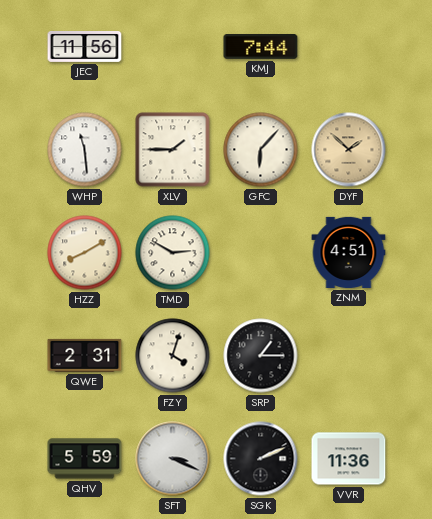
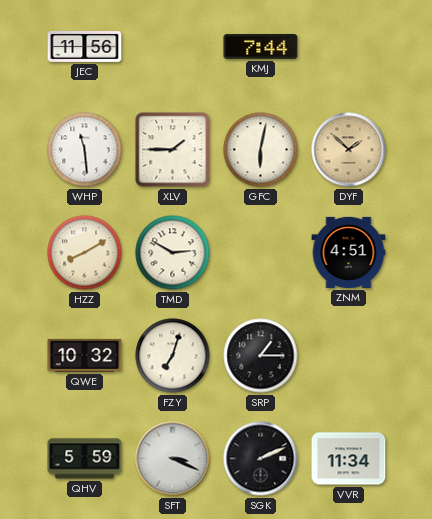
GFC: 6:07 -> 6:02 (261, 150)
QWE: 2:31 -> 10:32 (85, 355)
FZY: 4:03 -> 7:03 (173, 356)
VVR: 11:36 -> 11:34 (349, 459)
